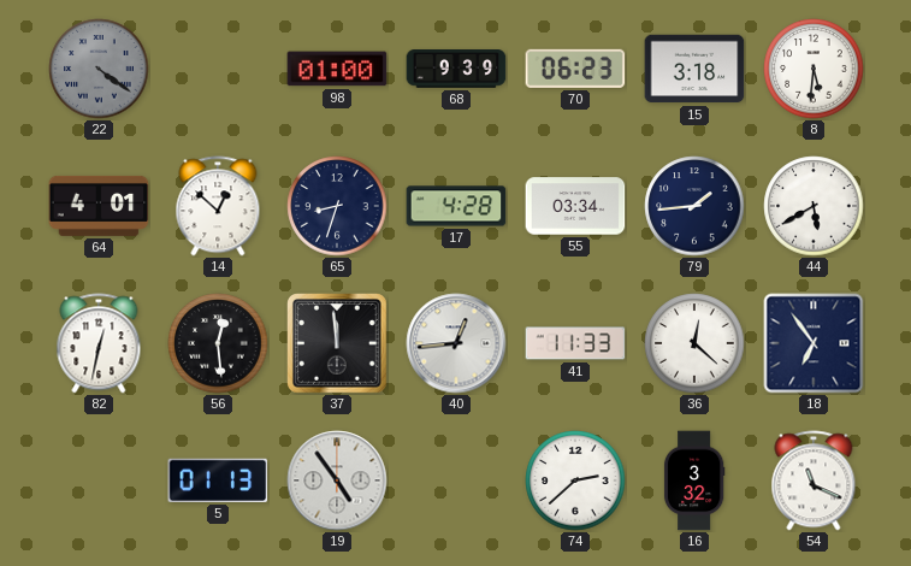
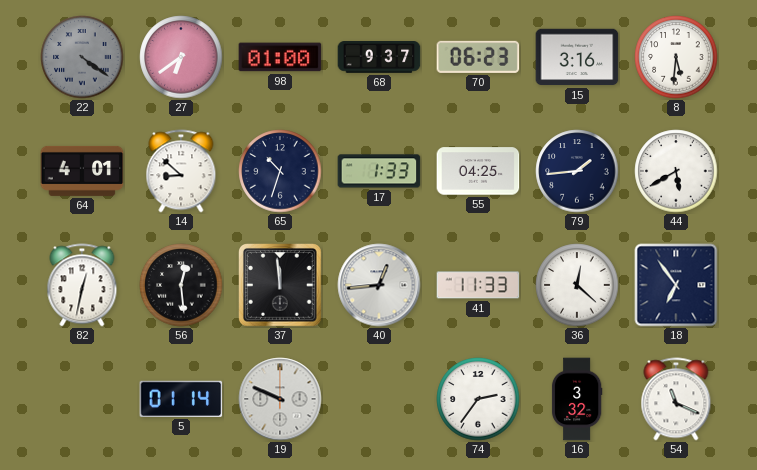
27: none -> 6:39 (181, 57)
68: 9:39 -> 9:37 (379, 57)
15: 3:18 -> 3:16 (577, 57)
14: 12:52 -> 8:52 (181, 171)
65: 8:33 -> 10:33 (280, 171)
17: 4:28 -> 1:33 (379, 171)
55: 03:34 -> 04:25 (478, 171)
5: 01:13 -> 01:14 (181, 399)
19: 4:54 -> 9:49 (280, 399)
74: 2:38 -> 2:36 (478, 399)
